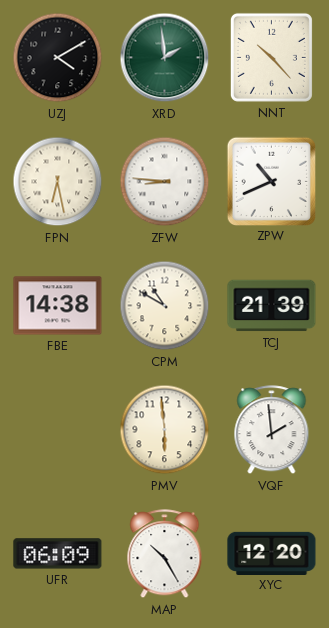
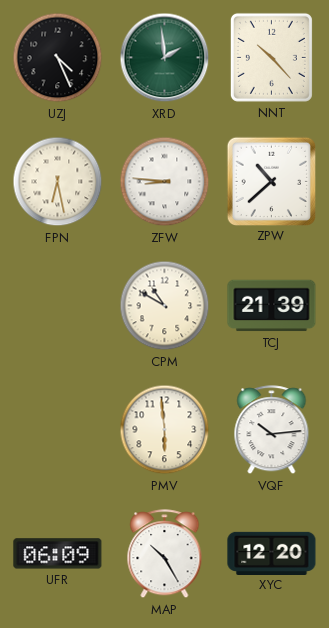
UZJ: 4:10 -> 4:26 (58, 58)
ZPW: 10:41 -> 10:38 (271, 181)
FBE: 14:38 -> none (58, 306)
VQF: 1:59 -> 10:14 (272, 430)
